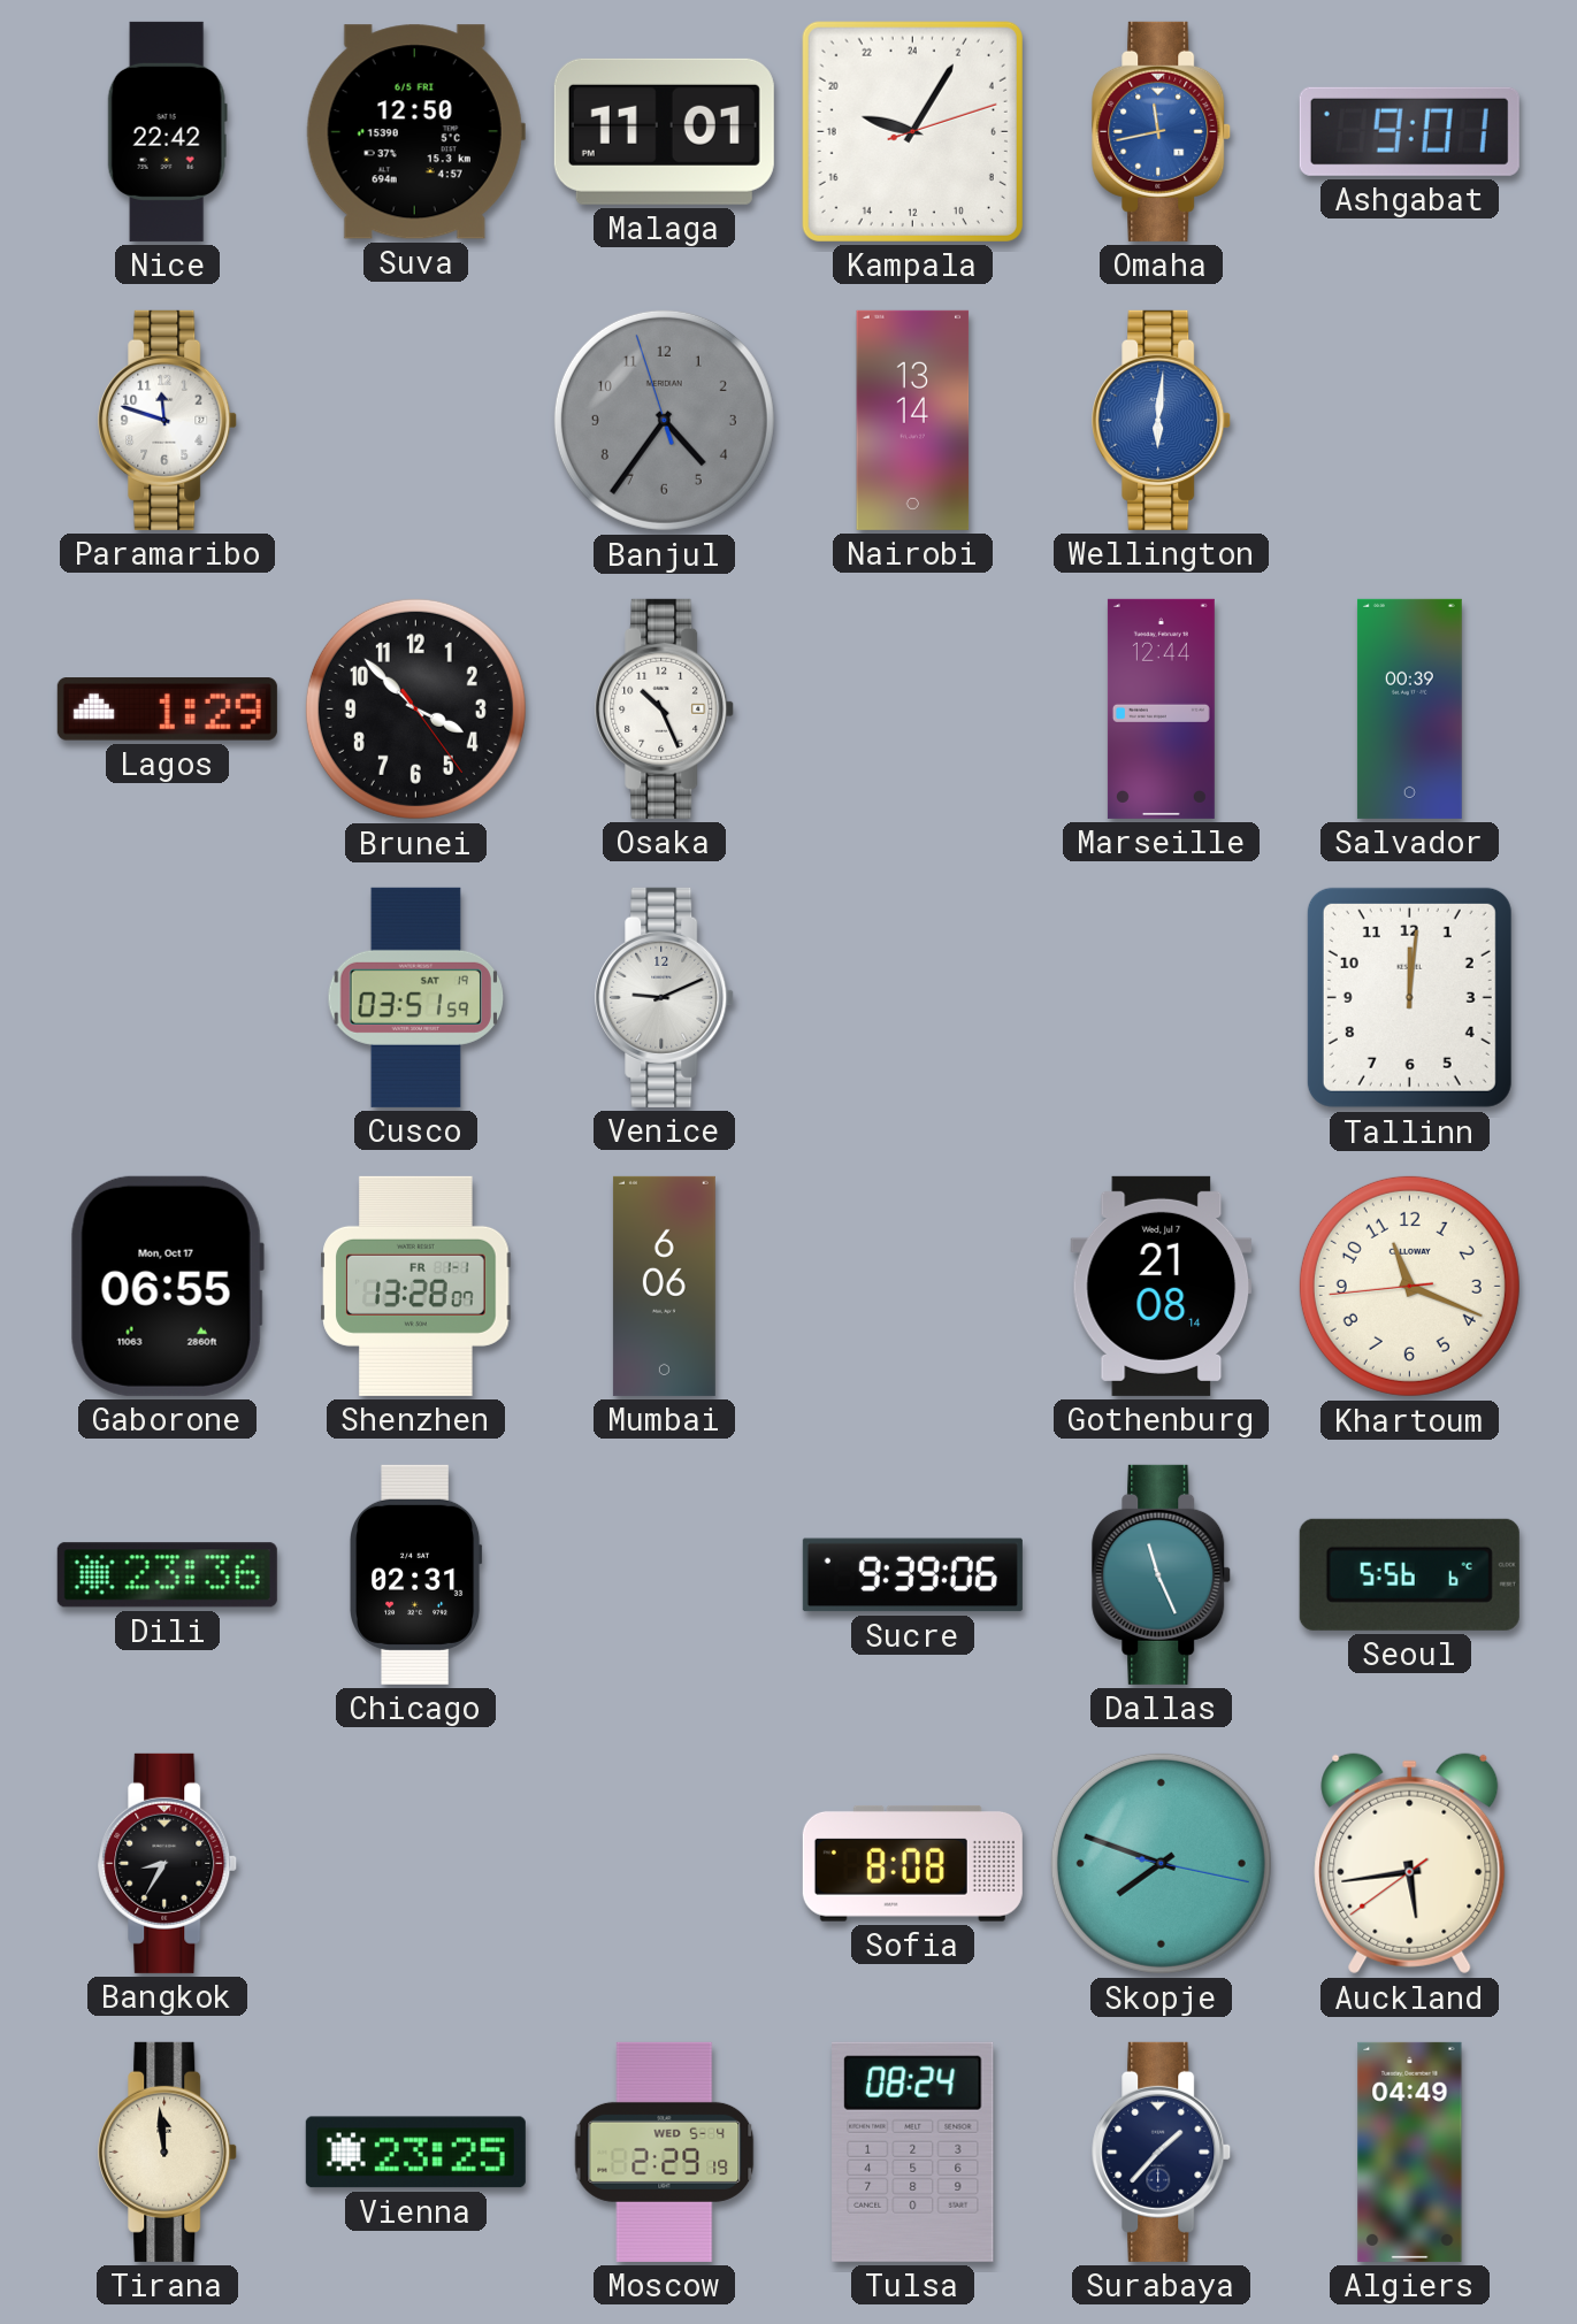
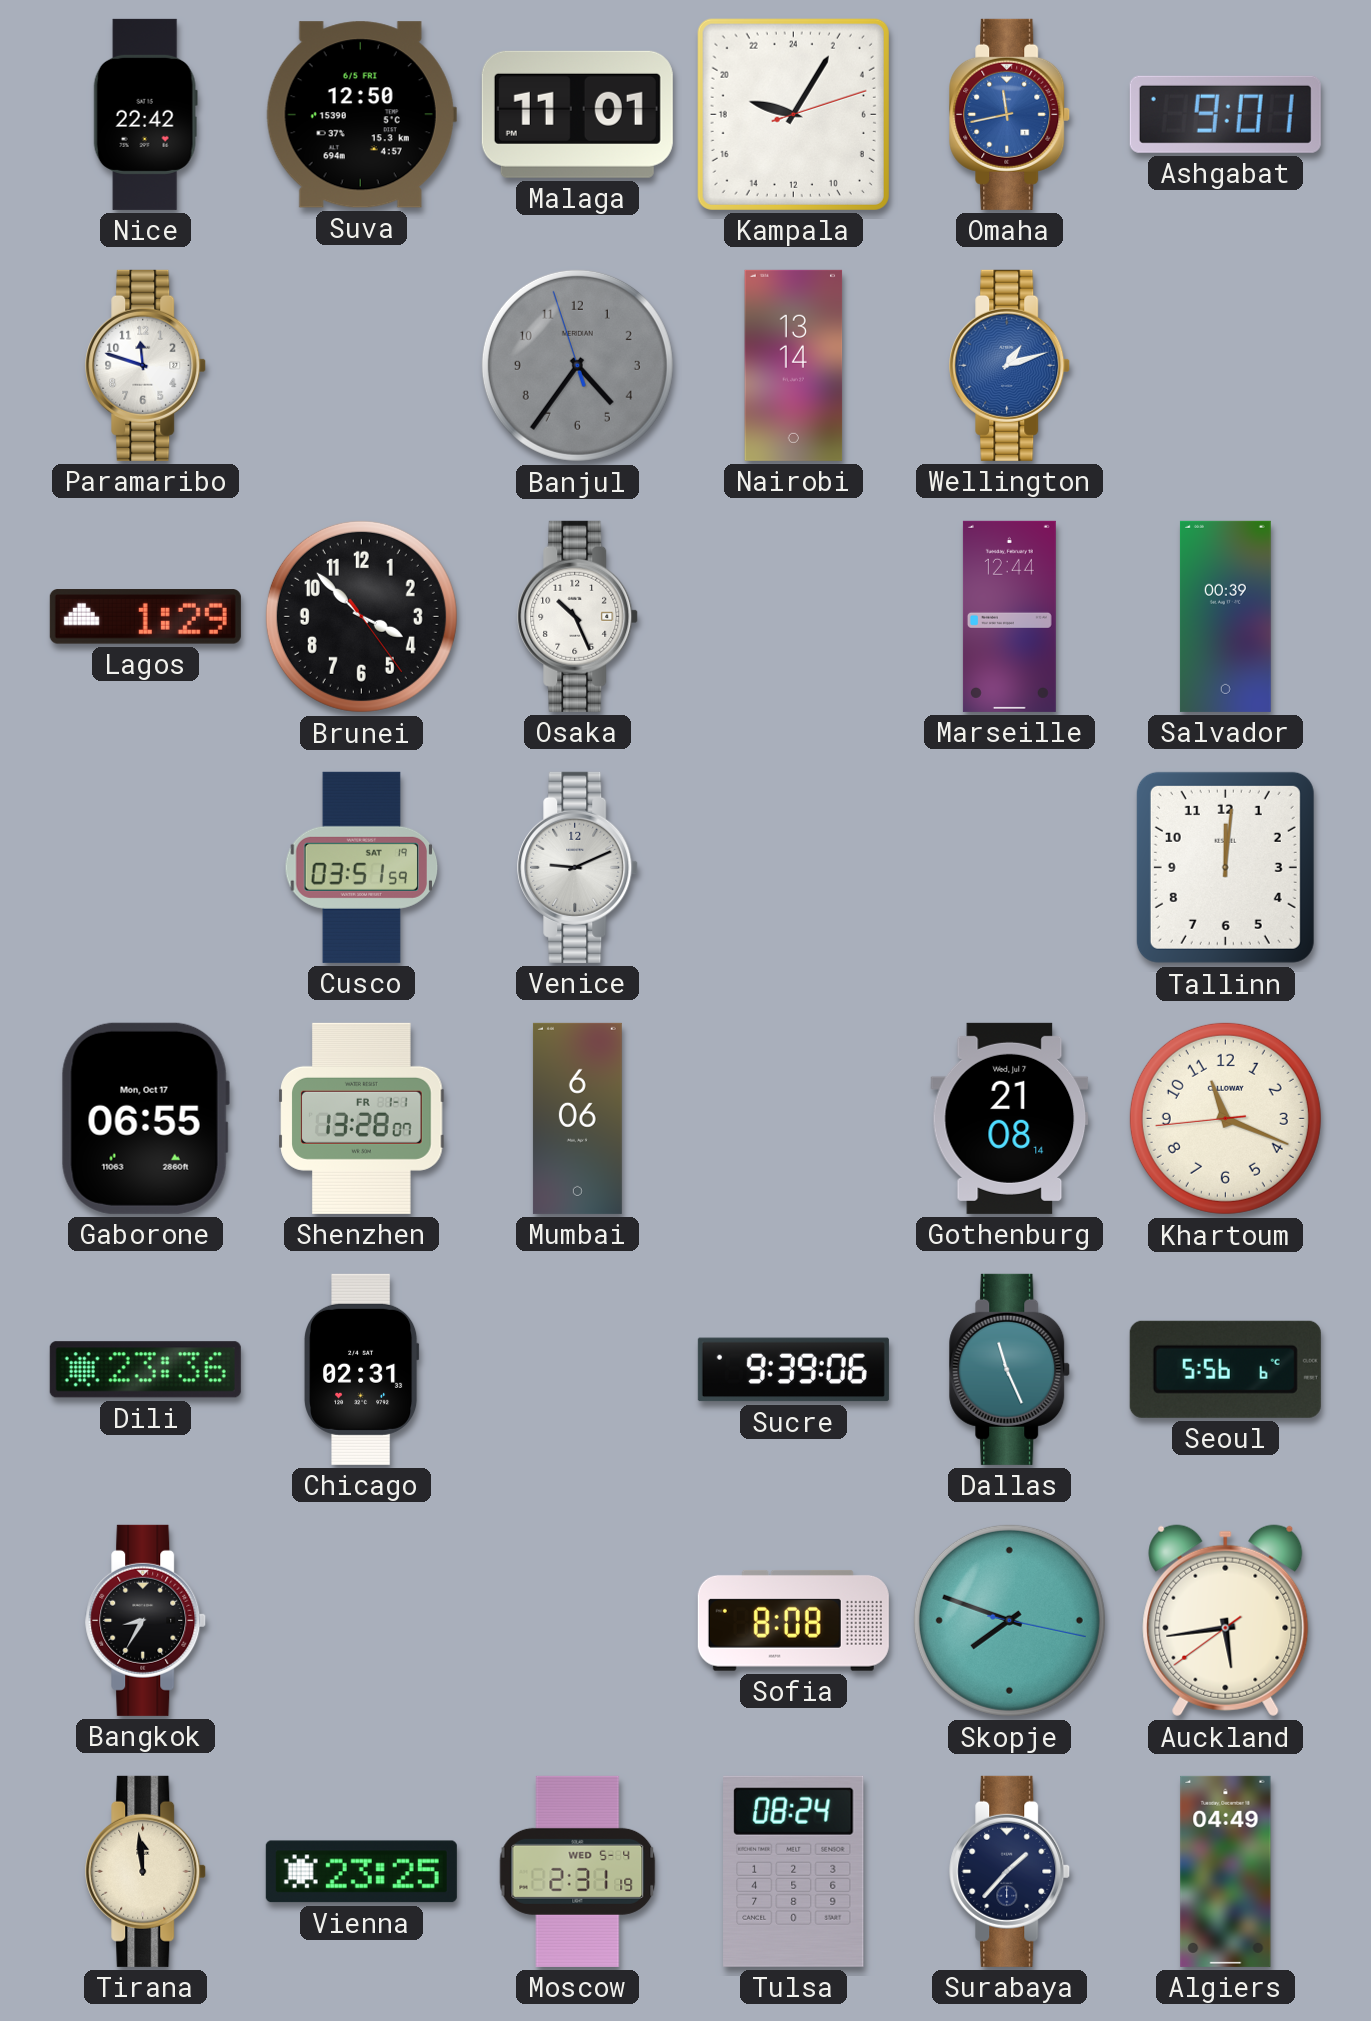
Wellington: 6:01 -> 1:12 (1010, 365)
Moscow: 2:29 -> 2:31 (578, 1871)
